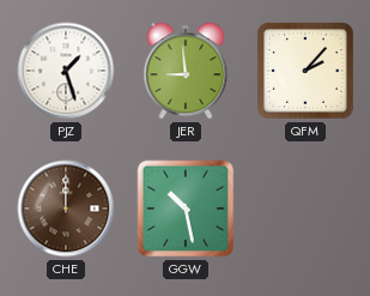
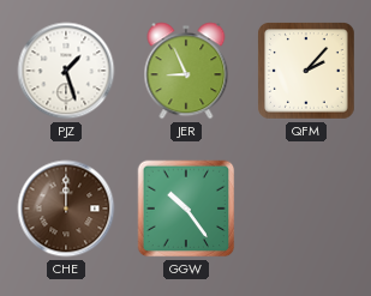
JER: 8:59 -> 8:56 (186, 71)
GGW: 10:28 -> 10:24 (186, 209)
